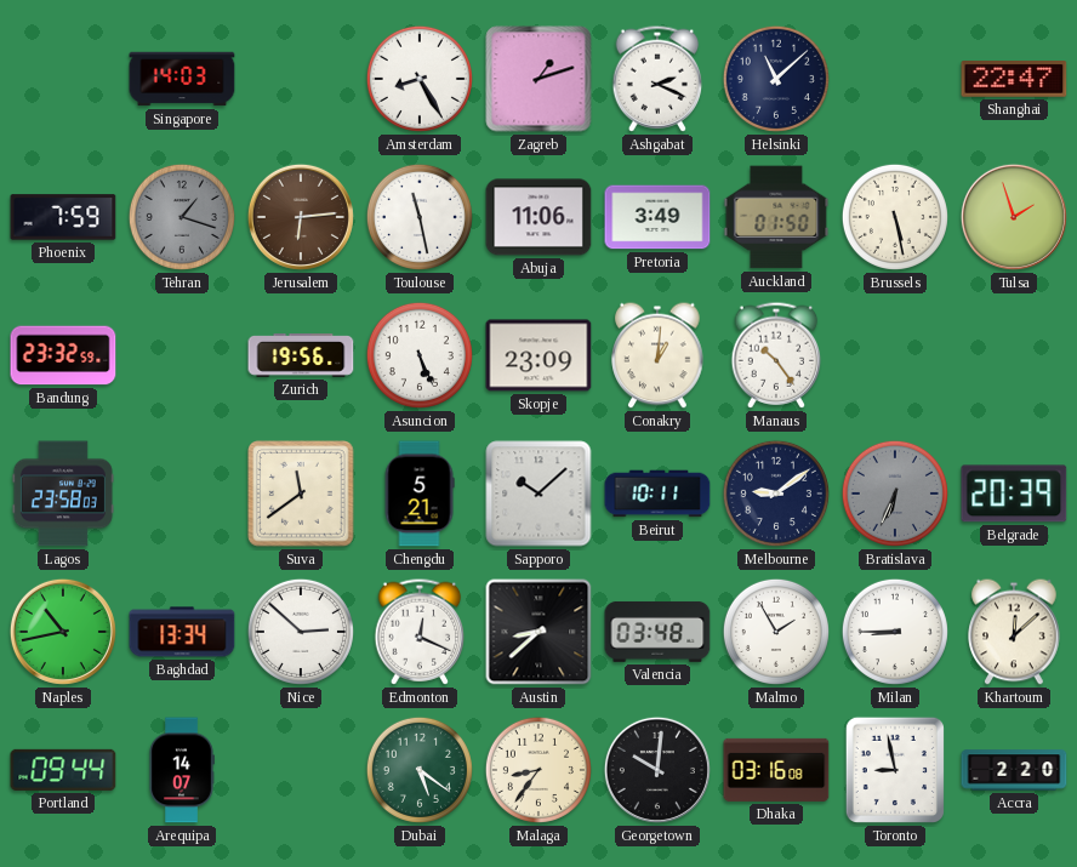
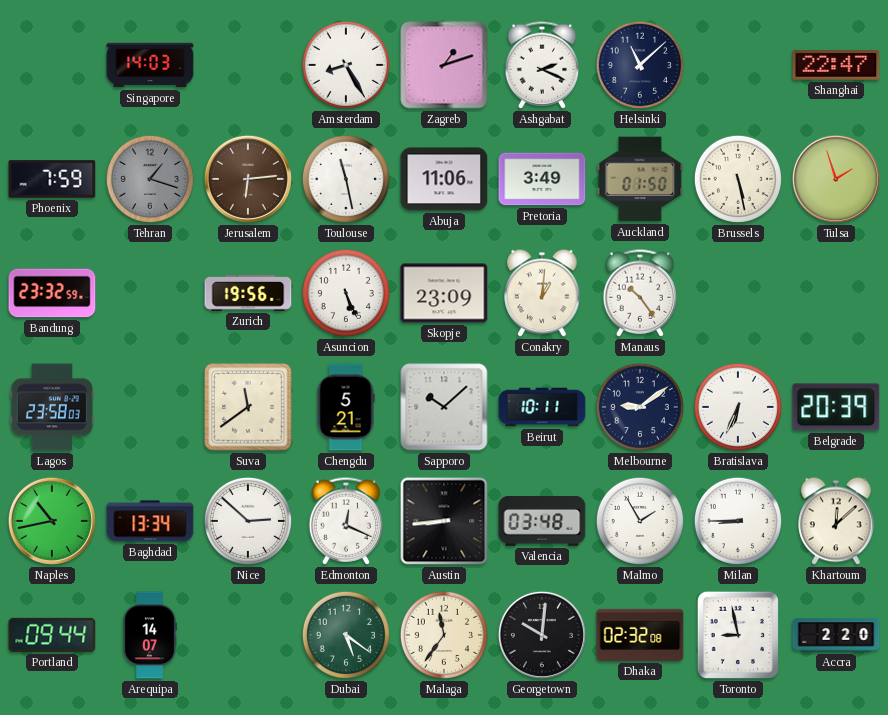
Bratislava dial: grey -> white (738, 407)
Austin: 8:38 -> 8:44 (444, 521)
Malaga: 8:36 -> 11:36 (444, 635)
Dhaka: 03:16 -> 02:32 (640, 635)
